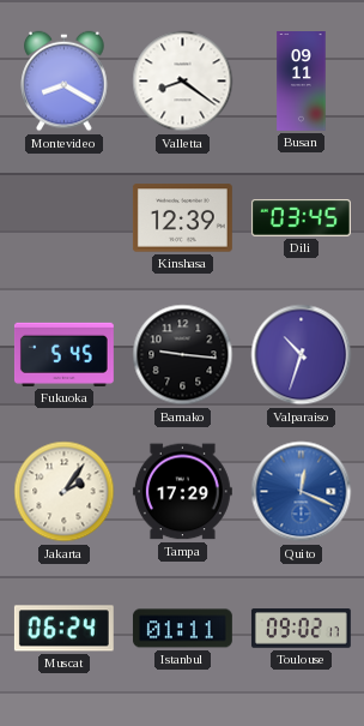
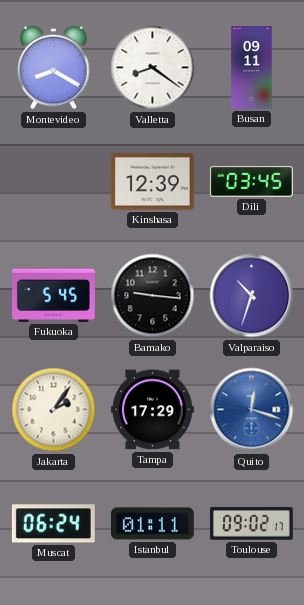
Quito: 12:19 -> 12:18 (252, 410)
